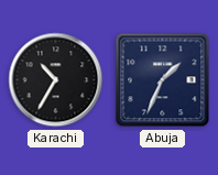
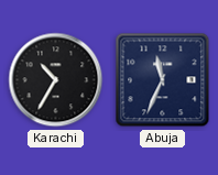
Abuja: 1:34 -> 11:34 (163, 80)
